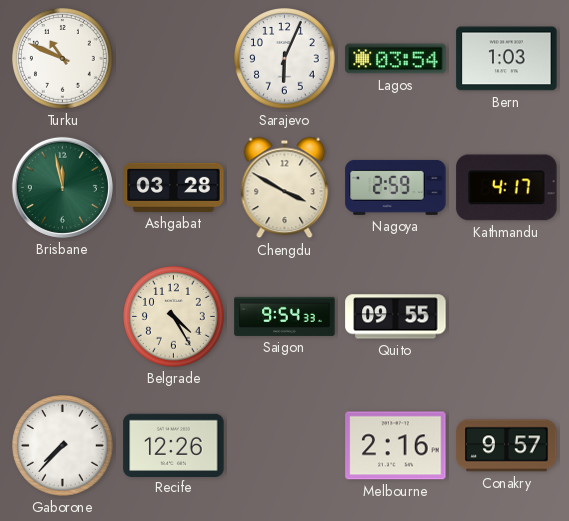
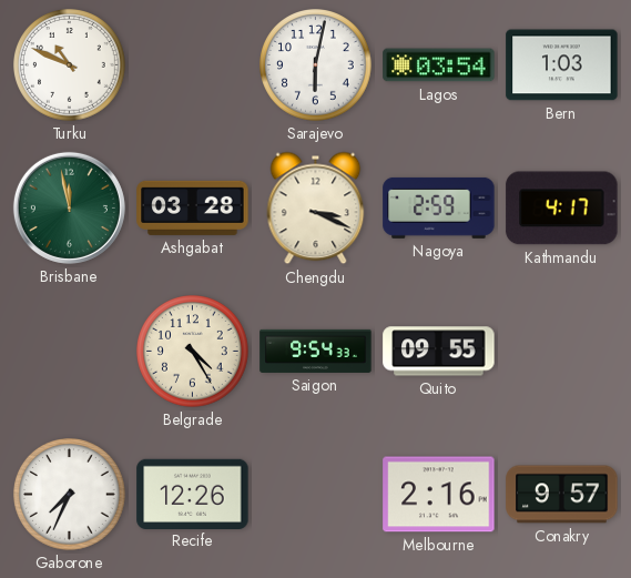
Sarajevo: 6:04 -> 6:02 (316, 65)
Chengdu: 3:50 -> 3:19 (316, 209)
Gaborone: 7:37 -> 7:34 (70, 495)
